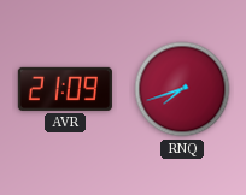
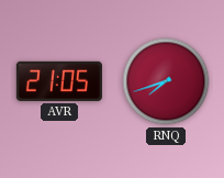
AVR: 21:09 -> 21:05 (59, 81)
